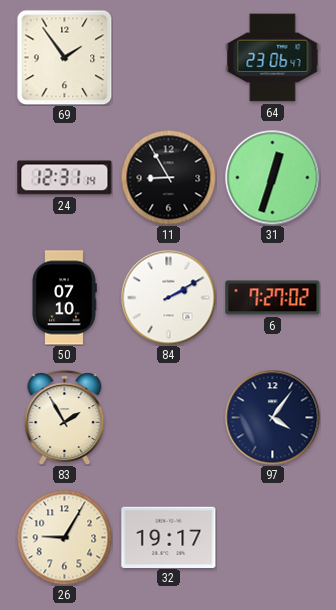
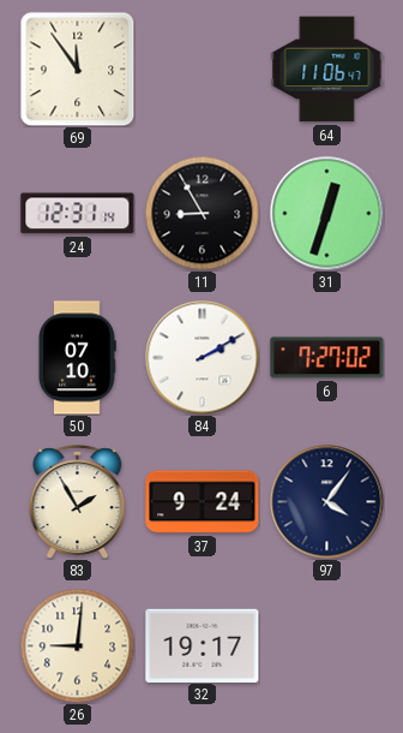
69: 1:54 -> 11:54 (77, 68)
64: 23:06 -> 11:06 (327, 70)
37: none -> 9:24 (203, 502)
26: 9:05 -> 9:01 (77, 645)
